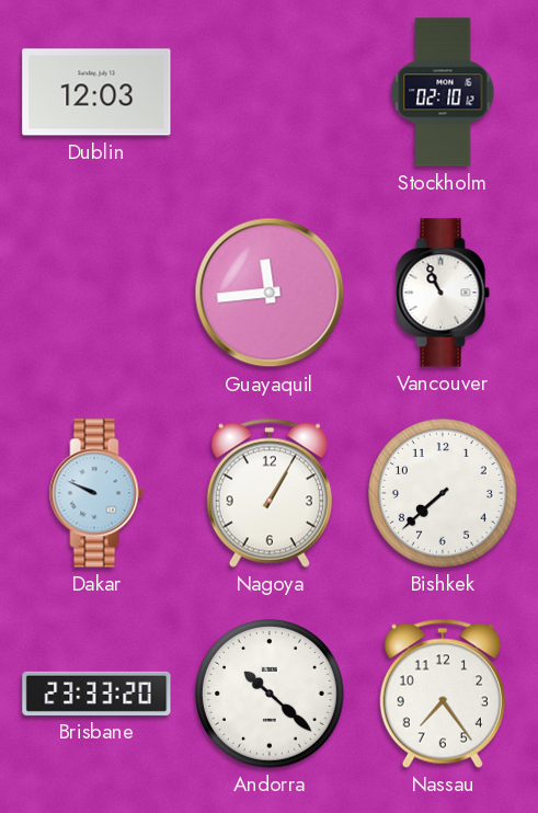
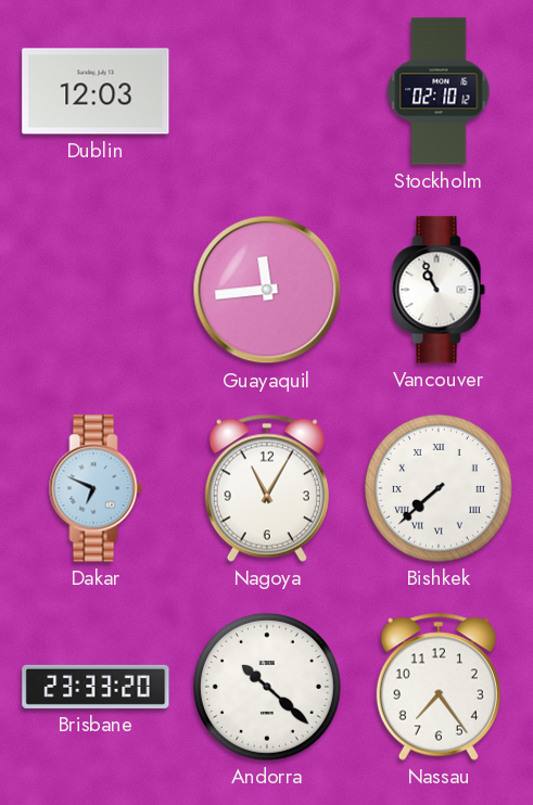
Dakar: 9:49 -> 6:49 (96, 488)
Nagoya: 1:05 -> 11:05 (267, 488)
Bishkek numerals: Arabic -> Roman (440, 489)
